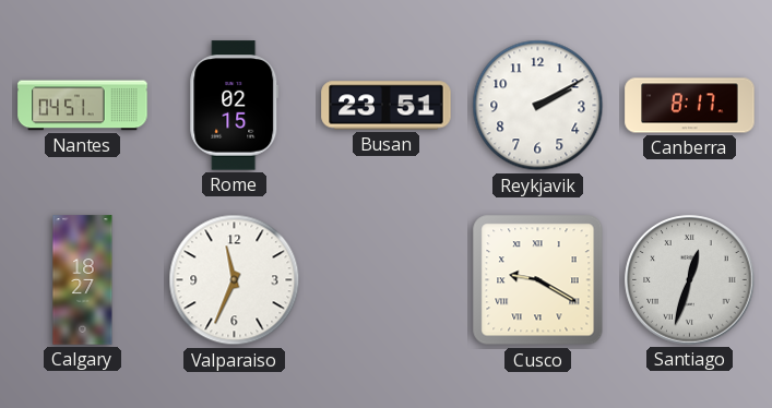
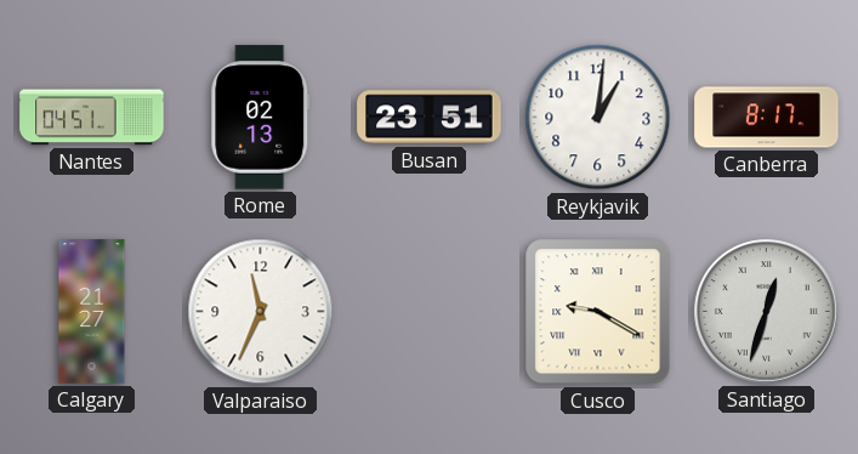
Rome: 02:15 -> 02:13 (261, 118)
Reykjavik: 2:10 -> 1:01 (598, 118)
Calgary: 18:27 -> 21:27 (92, 312)
